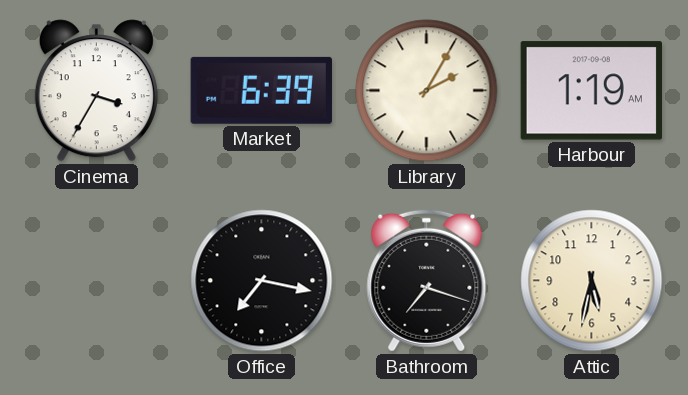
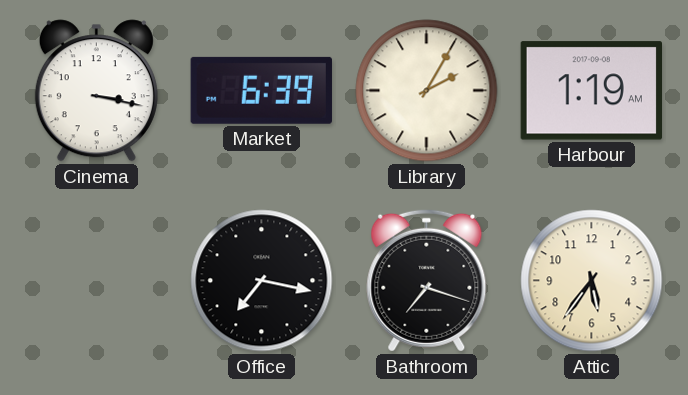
Cinema: 3:35 -> 3:17 (96, 91)
Attic: 5:32 -> 5:36 (592, 281)
